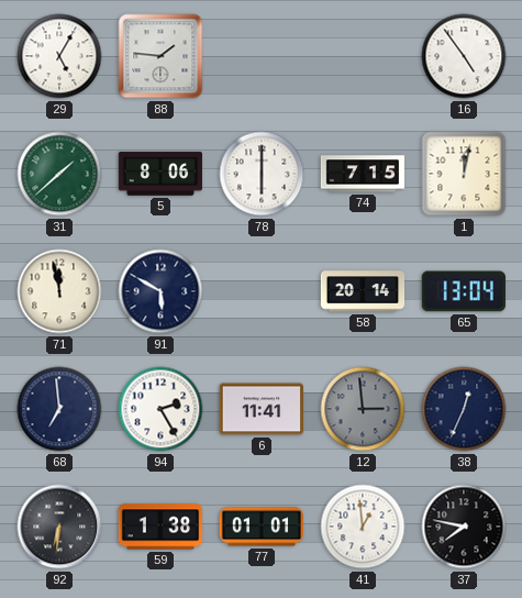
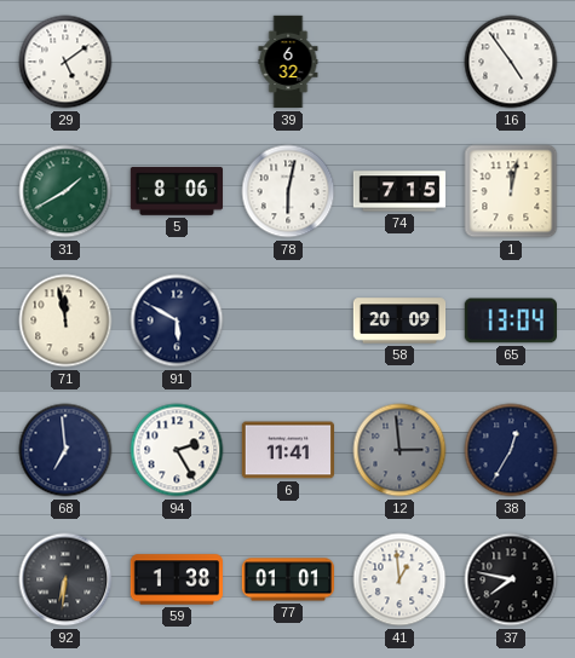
29: 5:05 -> 5:09 (65, 62)
88: 1:46 -> none (160, 56)
39: none -> 6:32 (288, 62)
31: 1:38 -> 1:40 (65, 191)
78: 6:00 -> 6:02 (288, 191)
58: 20:14 -> 20:09 (399, 321)
38: 12:34 -> 12:35 (511, 450)
